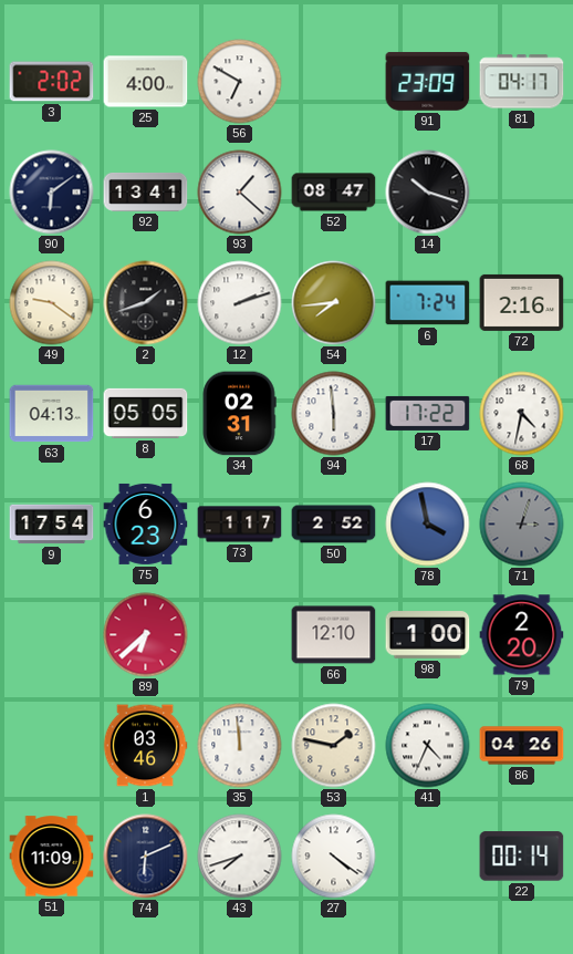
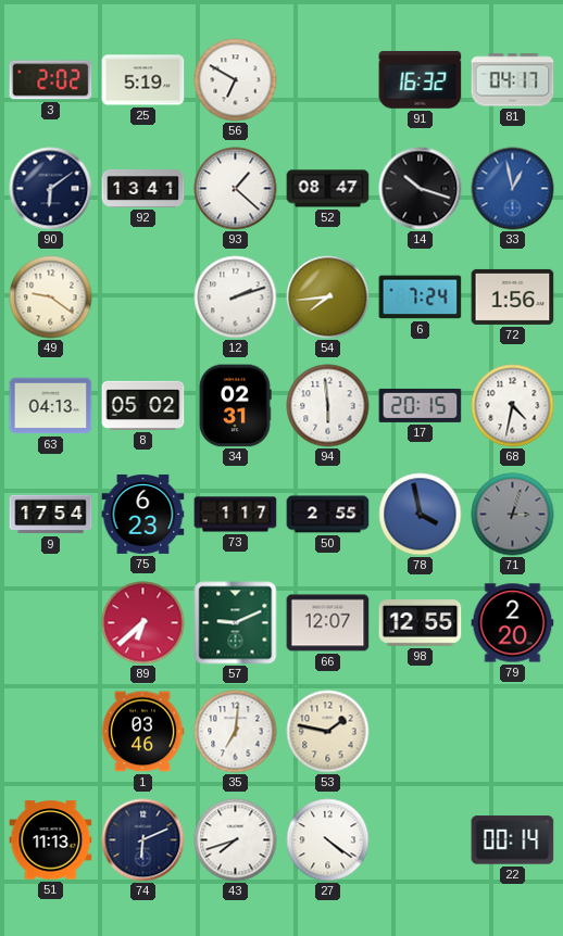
25: 4:00 -> 5:19 (143, 80)
91: 23:09 -> 16:32 (421, 79)
33: none -> 12:58 (513, 189)
2: 1:42 -> none (146, 303)
72: 2:16 -> 1:56 (513, 296)
8: 05:05 -> 05:02 (143, 405)
17: 17:22 -> 20:15 (421, 405)
50: 2:52 -> 2:55 (328, 515)
57: none -> 9:11 (236, 623)
66: 12:10 -> 12:07 (328, 623)
98: 1:00 -> 12:55 (421, 623)
35: 11:59 -> 7:01 (236, 732)
41: 4:34 -> none (428, 746)
86: 04:26 -> none (522, 746)
51: 11:09 -> 11:13 (51, 840)
